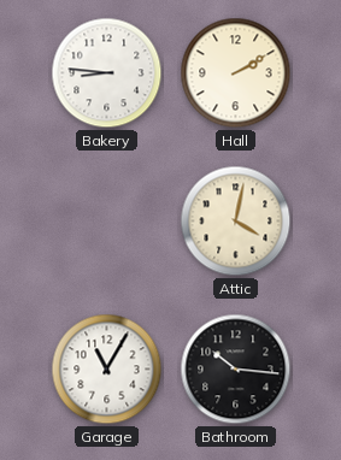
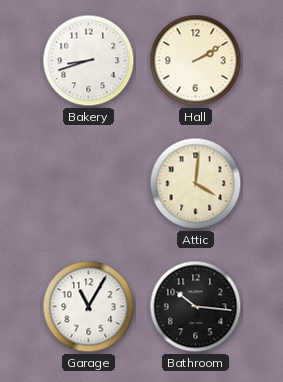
Bakery: 8:46 -> 8:42 (89, 61)
Attic: 4:02 -> 4:01 (196, 184)
